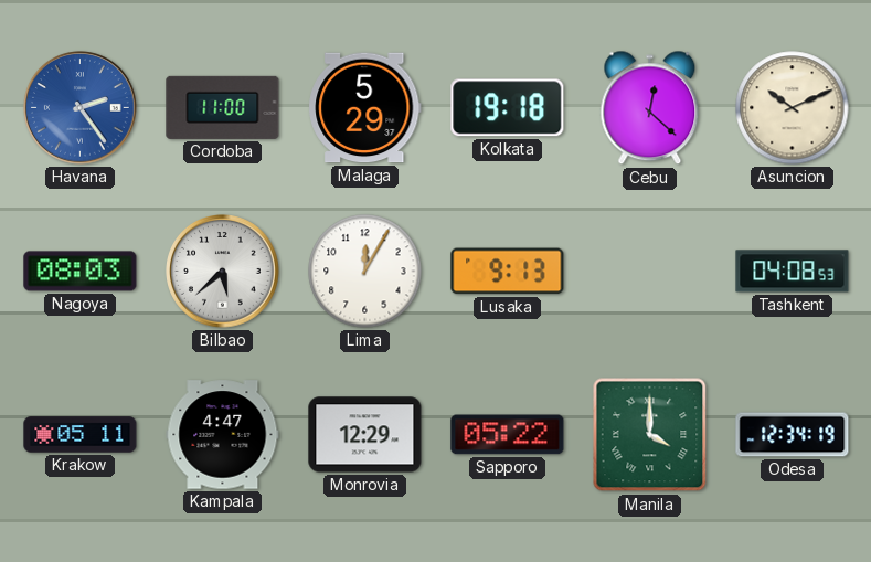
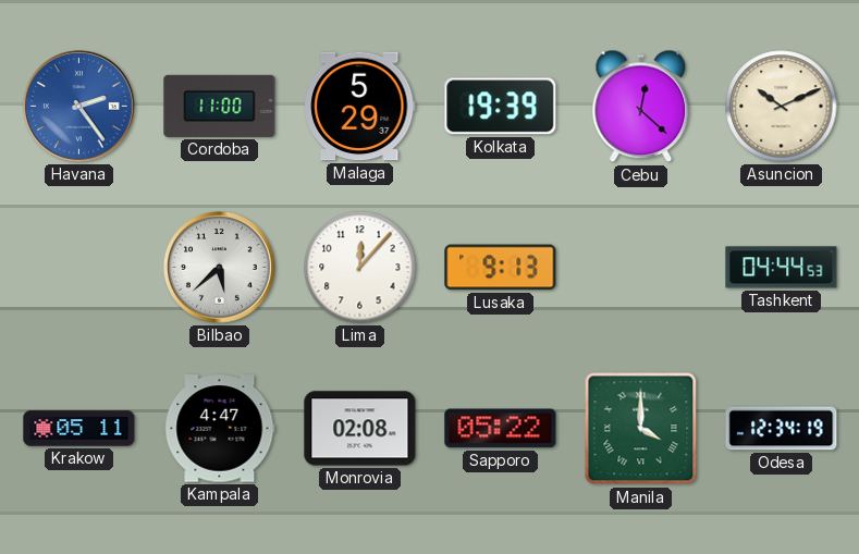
Kolkata: 19:18 -> 19:39 (501, 107)
Nagoya: 08:03 -> none (81, 272)
Lima: 12:05 -> 12:07 (360, 268)
Tashkent: 04:08 -> 04:44 (782, 268)
Monrovia: 12:29 -> 02:08 (360, 429)
